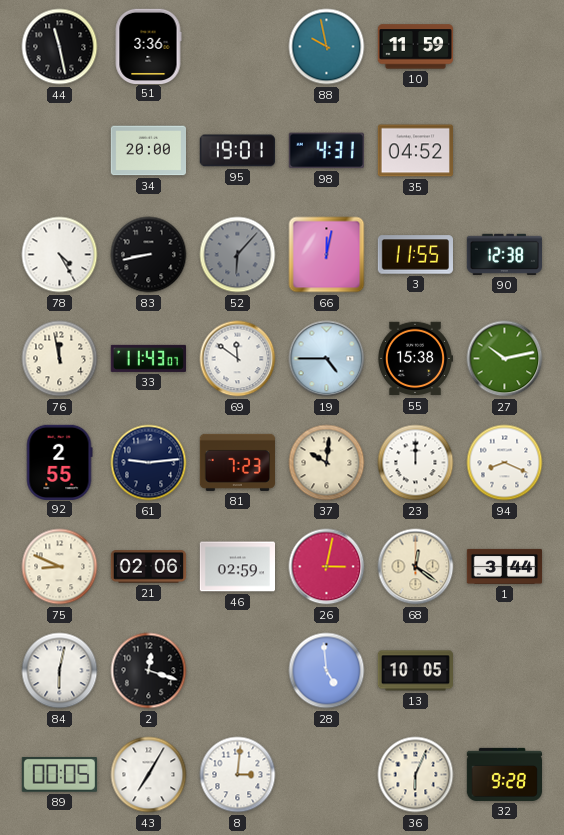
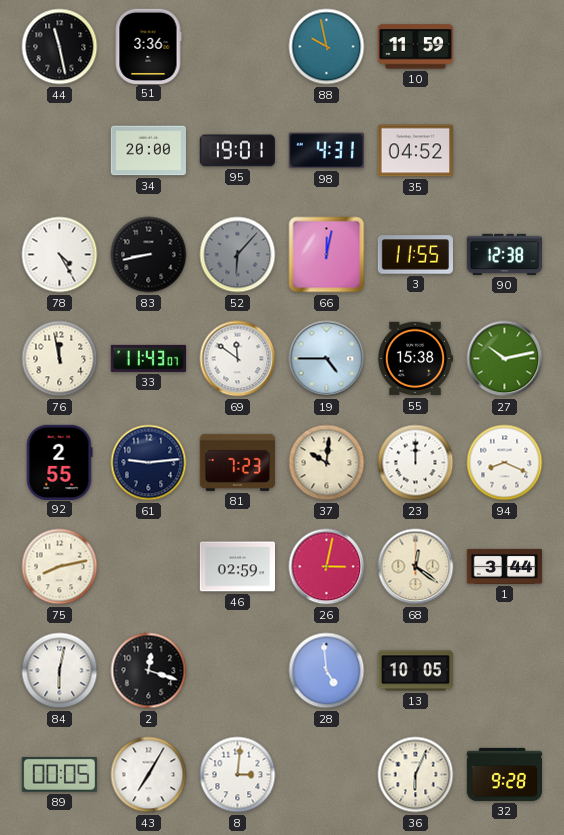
75: 8:49 -> 8:13 (60, 567)
21: 02:06 -> none (149, 567)
